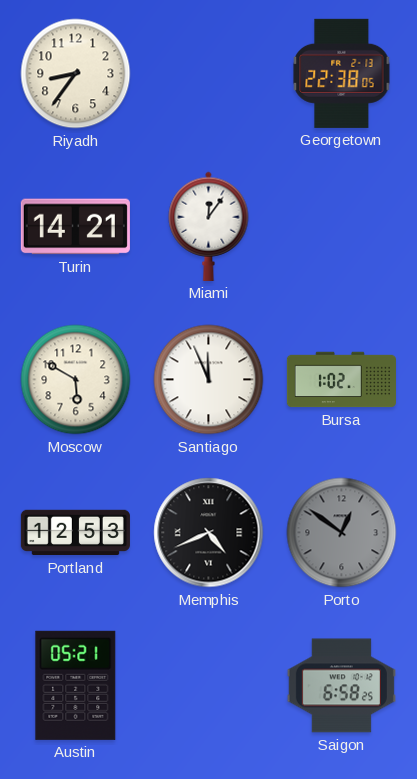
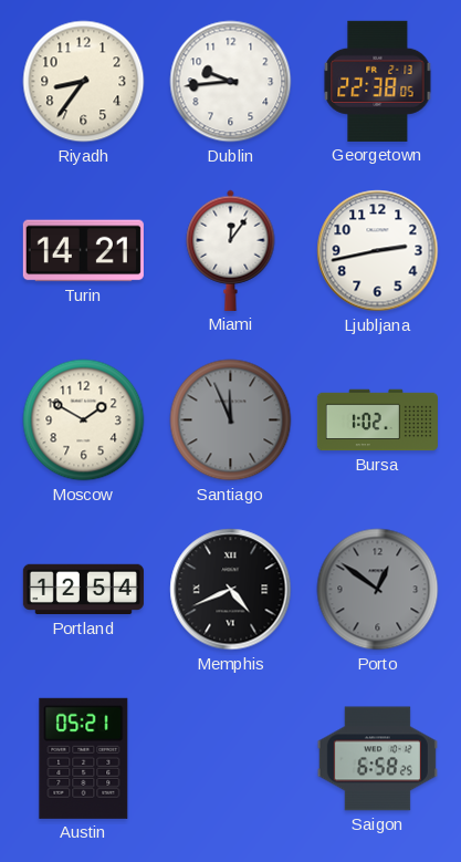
Dublin: none -> 9:44 (231, 82)
Ljubljana: none -> 2:43 (378, 251)
Moscow: 5:50 -> 1:50 (84, 420)
Santiago dial: white -> grey (231, 420)
Portland: 12:53 -> 12:54 (83, 590)
